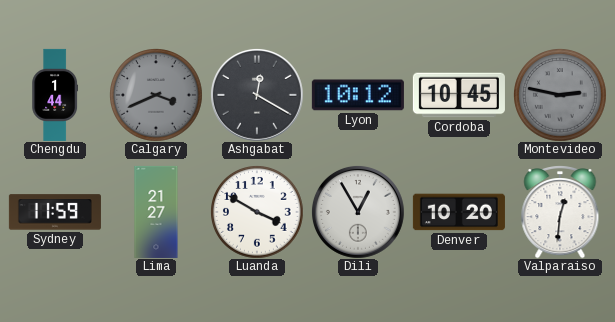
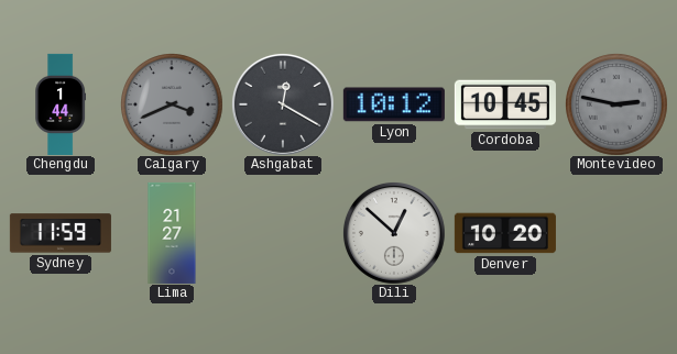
Luanda: 3:50 -> none (257, 212)
Dili: 12:55 -> 12:52 (394, 233)
Valparaiso: 12:31 -> none (560, 212)
